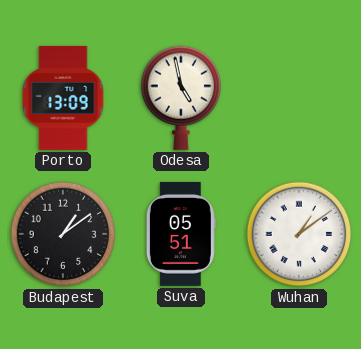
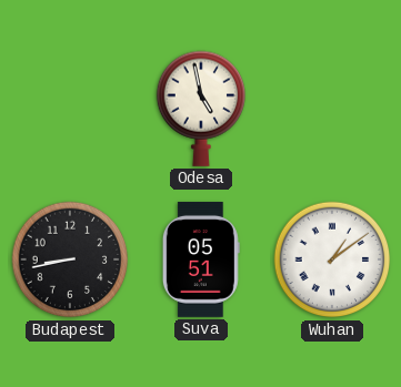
Porto: 13:09 -> none (63, 98)
Budapest: 1:09 -> 8:43 (70, 259)
